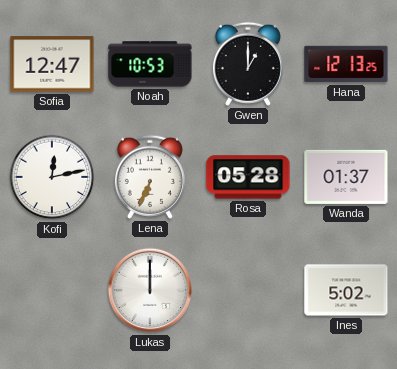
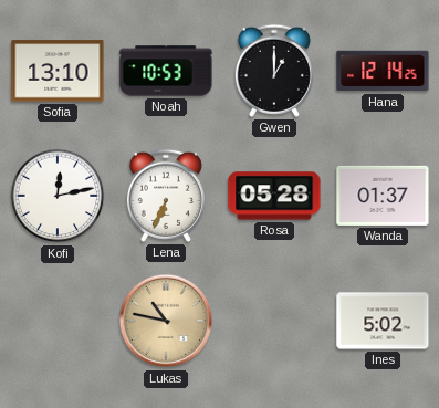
Sofia: 12:47 -> 13:10 (58, 71)
Hana: 12:13 -> 12:14 (383, 71)
Lukas: 12:00 -> 10:47 (166, 321)
Lukas dial: white -> champagne (166, 321)
